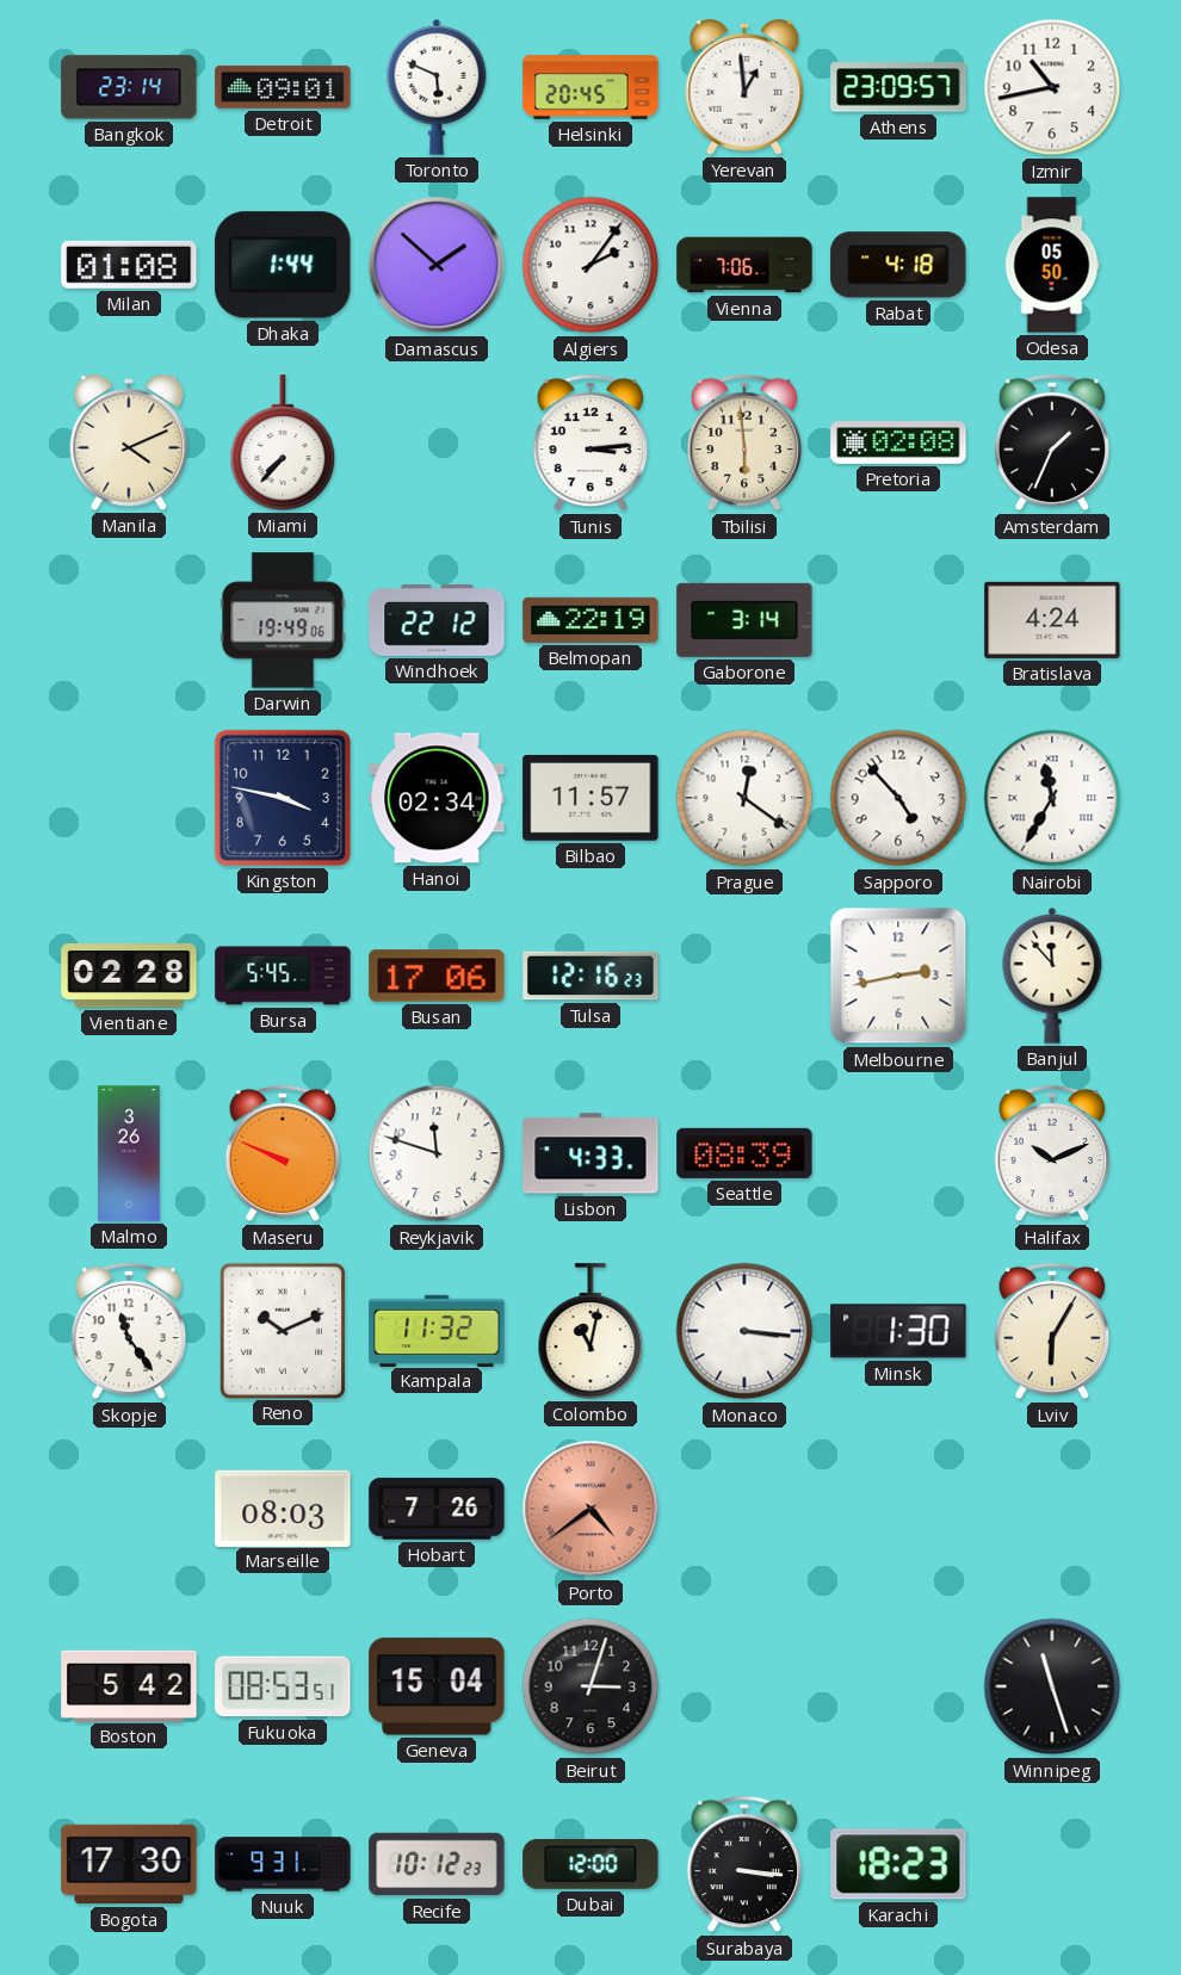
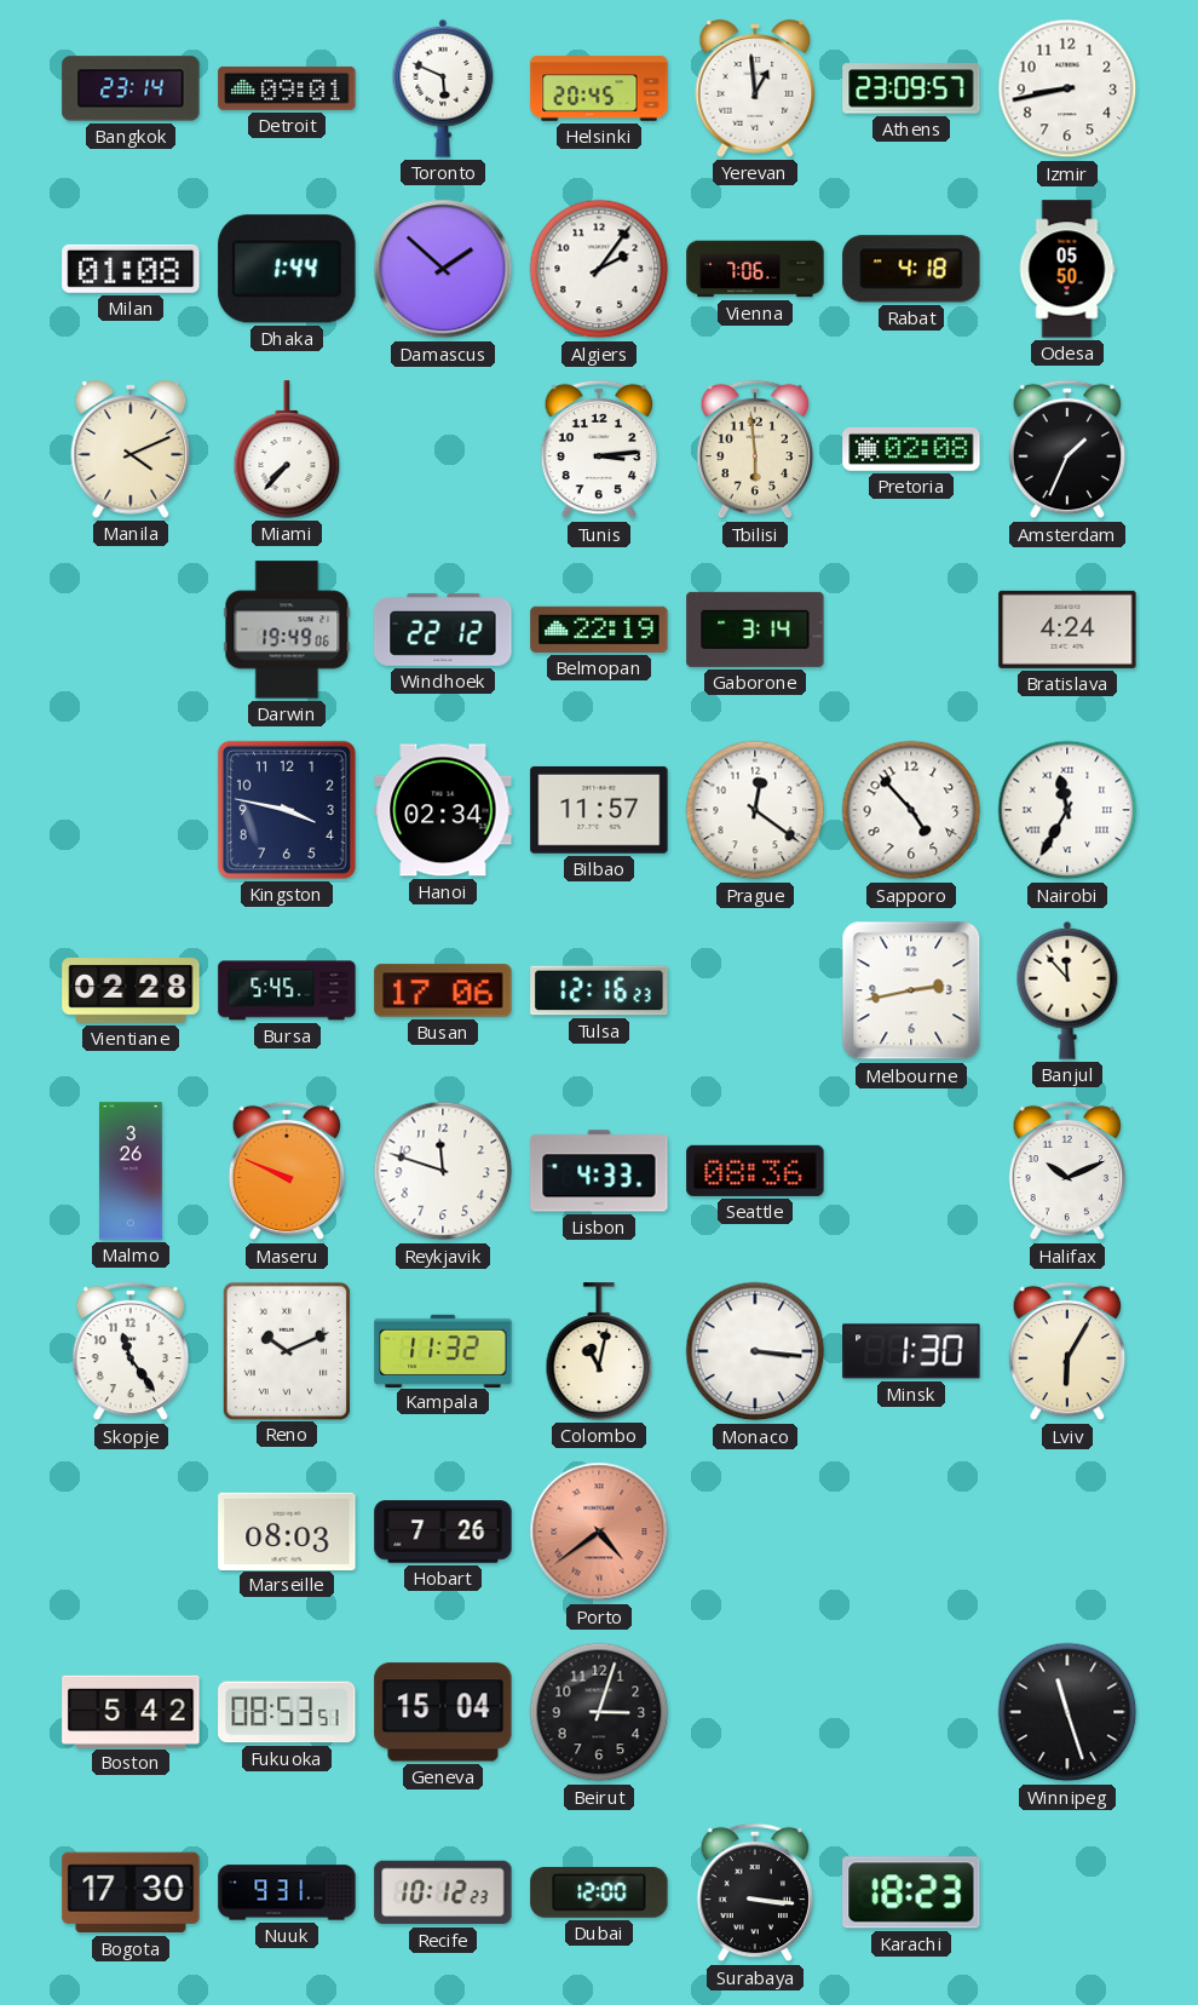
Izmir: 10:43 -> 8:43 (1067, 88)
Seattle: 08:39 -> 08:36 (755, 1171)
